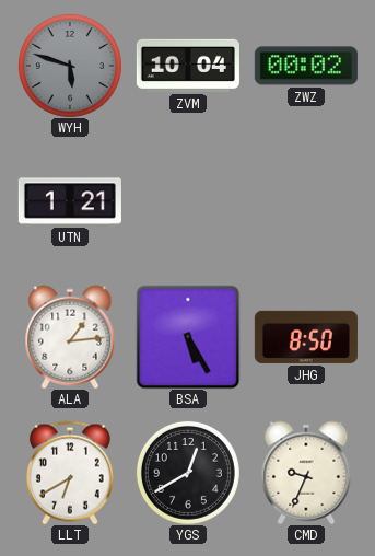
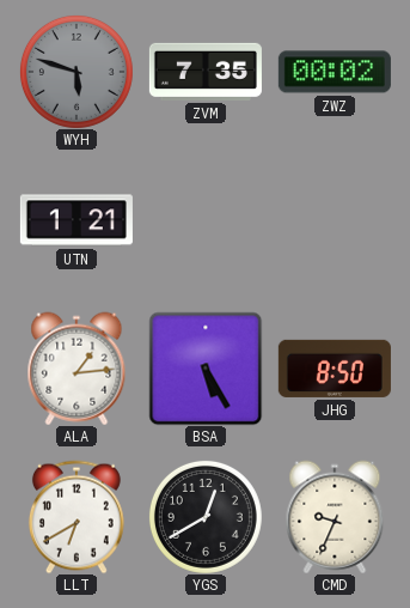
ZVM: 10:04 -> 7:35 (206, 72)
